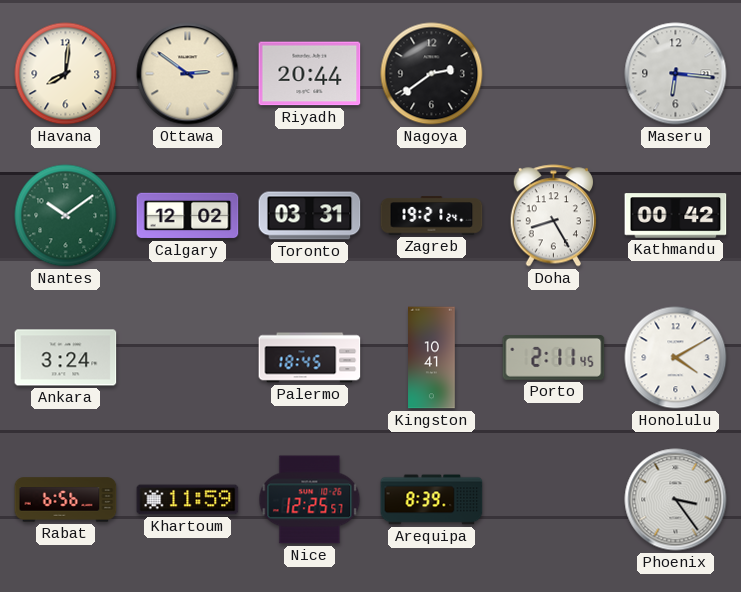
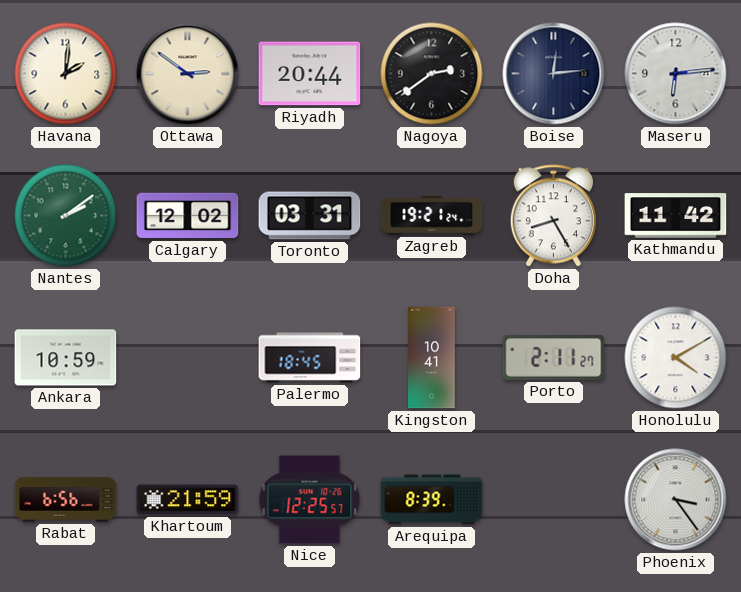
Havana: 8:01 -> 2:01 (66, 74)
Boise: none -> 12:14 (554, 74)
Maseru: 6:16 -> 6:14 (676, 74)
Nantes: 10:09 -> 2:09 (66, 216)
Kathmandu: 00:42 -> 11:42 (676, 216)
Ankara: 3:24 -> 10:59 (66, 358)
Porto: 2:11:45 -> 2:11:27 (554, 358)
Khartoum: 11:59 -> 21:59 (188, 500)
